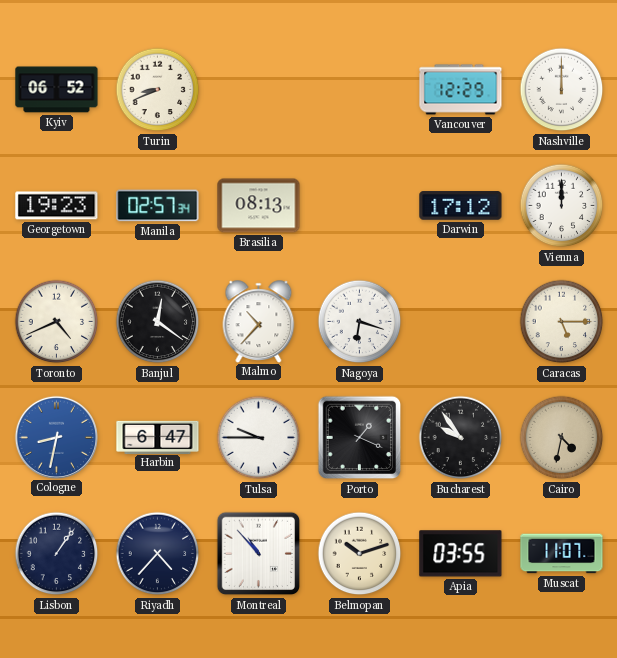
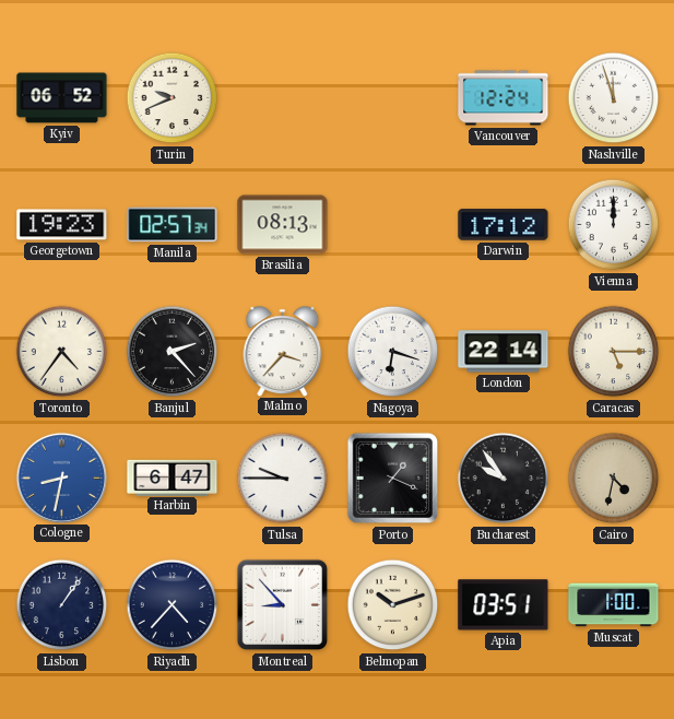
Turin: 8:41 -> 9:41 (173, 98)
Vancouver: 12:29 -> 12:24 (504, 98)
Nashville: 12:00 -> 11:57 (614, 98)
Toronto: 4:41 -> 4:36 (62, 352)
Banjul: 12:21 -> 2:23 (173, 352)
Malmo: 10:37 -> 3:37 (283, 351)
London: none -> 22:14 (504, 352)
Montreal: 10:53 -> 8:53 (283, 605)
Apia: 03:55 -> 03:51 (504, 605)
Muscat: 11:07 -> 1:00 (614, 605)
